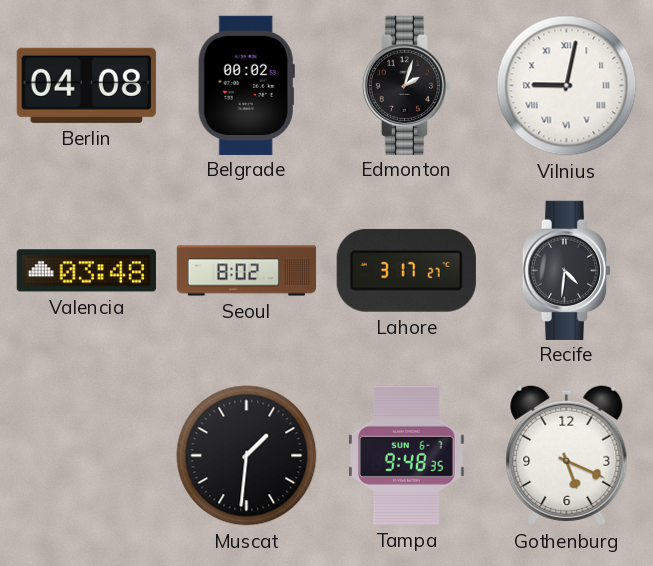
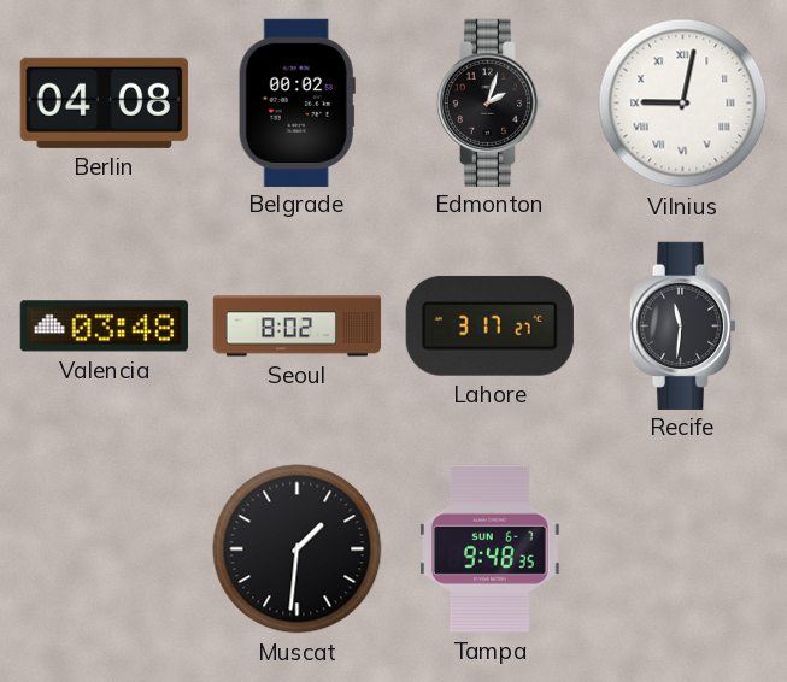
Recife: 4:31 -> 11:31 (683, 325)
Gothenburg: 5:19 -> none (567, 456)
